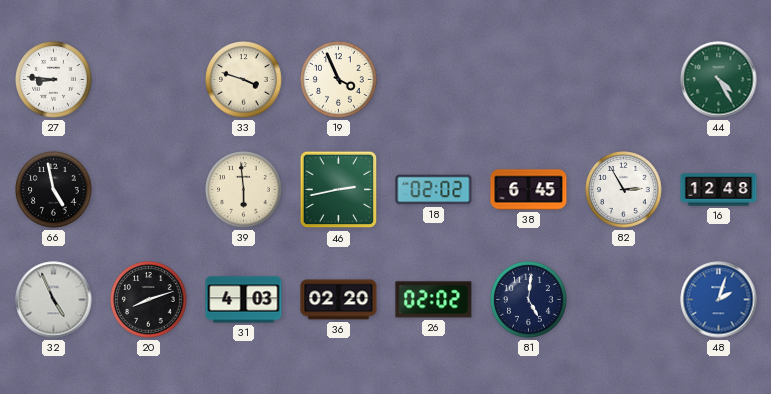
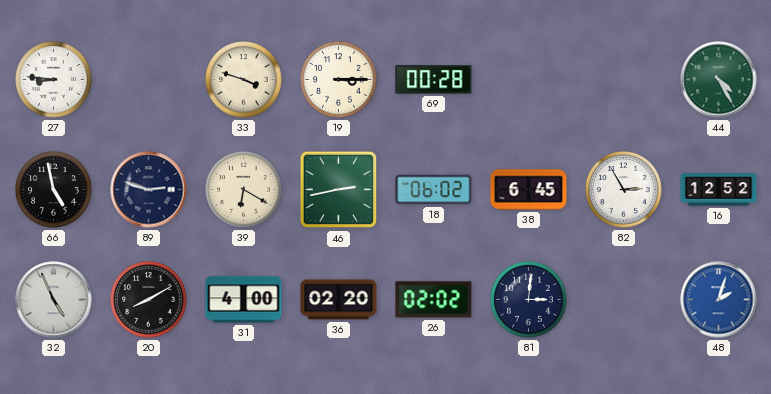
19: 3:56 -> 3:15 (339, 80)
69: none -> 00:28 (434, 80)
89: none -> 2:48 (149, 190)
39: 5:59 -> 6:20 (244, 190)
18: 02:02 -> 06:02 (434, 190)
16: 12:48 -> 12:52 (719, 190)
20: 8:12 -> 8:10 (149, 300)
31: 4:03 -> 4:00 (244, 300)
81: 5:01 -> 3:01 (529, 300)
